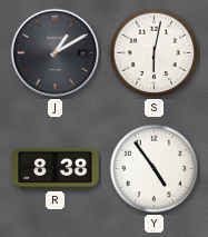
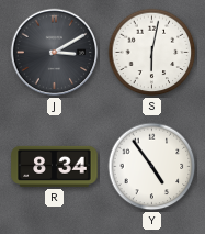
J: 1:10 -> 3:10 (55, 53)
R: 8:38 -> 8:34 (55, 166)
